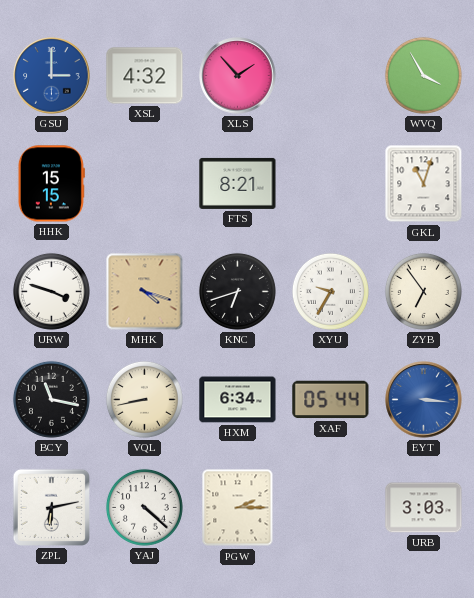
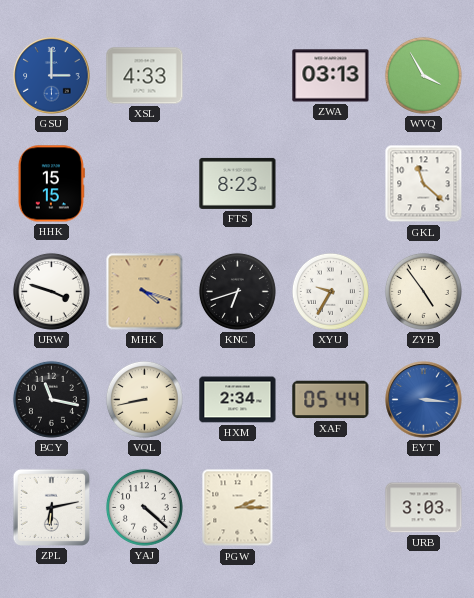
XSL: 4:32 -> 4:33 (145, 76)
XLS: 1:53 -> none (238, 76)
ZWA: none -> 03:13 (331, 76)
FTS: 8:21 -> 8:23 (238, 183)
GKL: 11:03 -> 11:22 (424, 184)
ZYB: 6:54 -> 4:54 (423, 291)
HXM: 6:34 -> 2:34 (238, 400)
